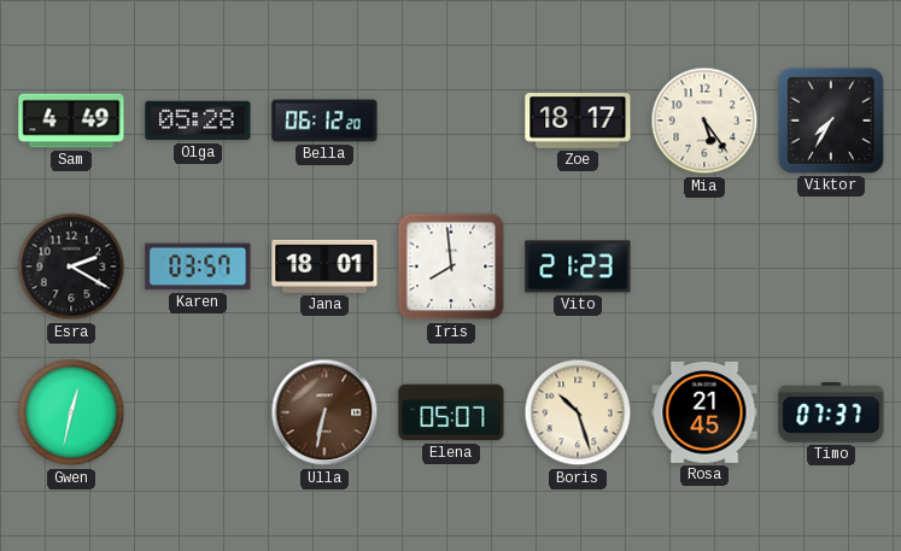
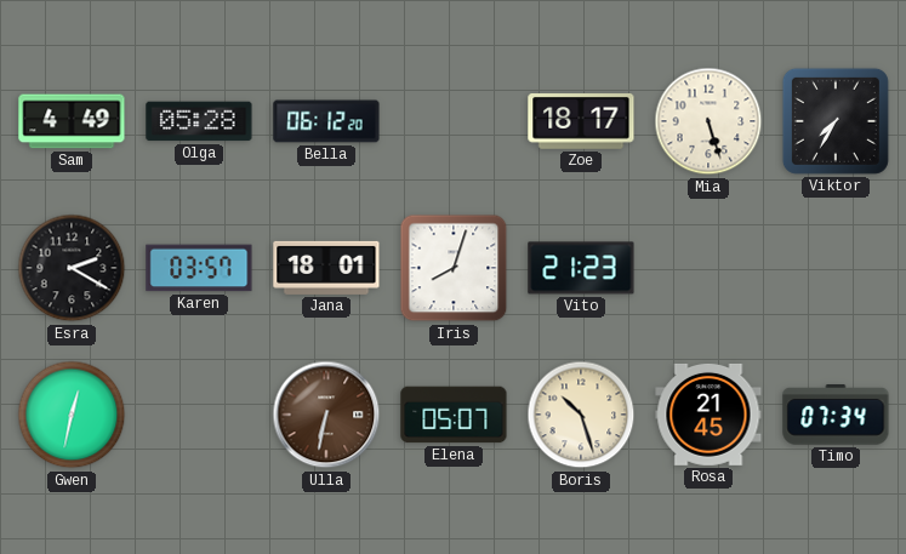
Mia: 5:24 -> 5:27 (708, 121)
Iris: 7:59 -> 8:03 (454, 268)
Timo: 07:37 -> 07:34 (836, 415)
